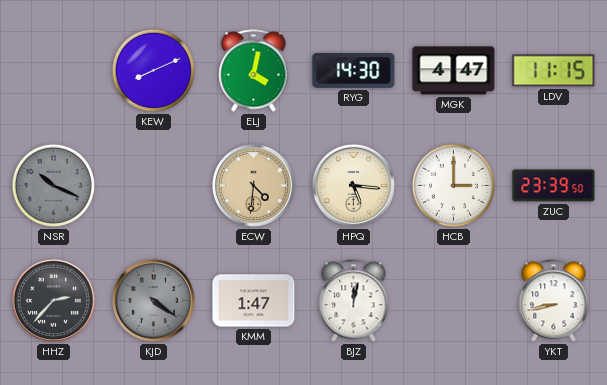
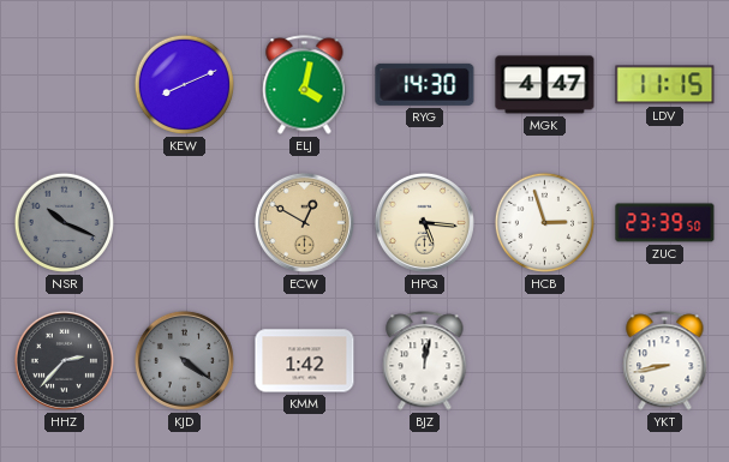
ECW: 4:31 -> 12:50 (304, 222)
HCB: 3:00 -> 2:57 (544, 222)
KMM: 1:47 -> 1:42 (305, 361)
